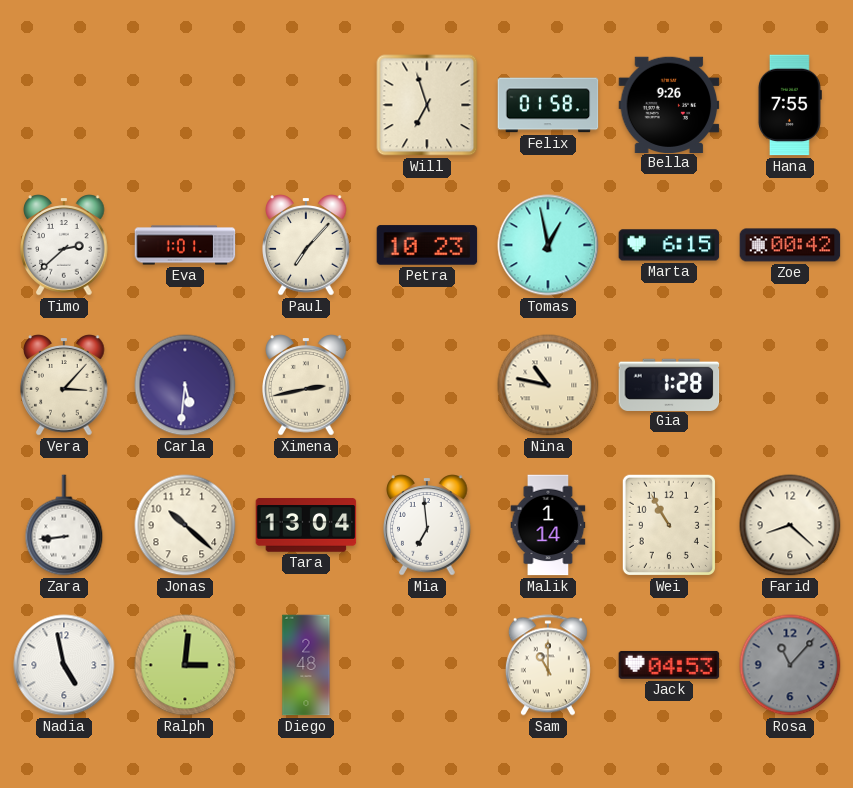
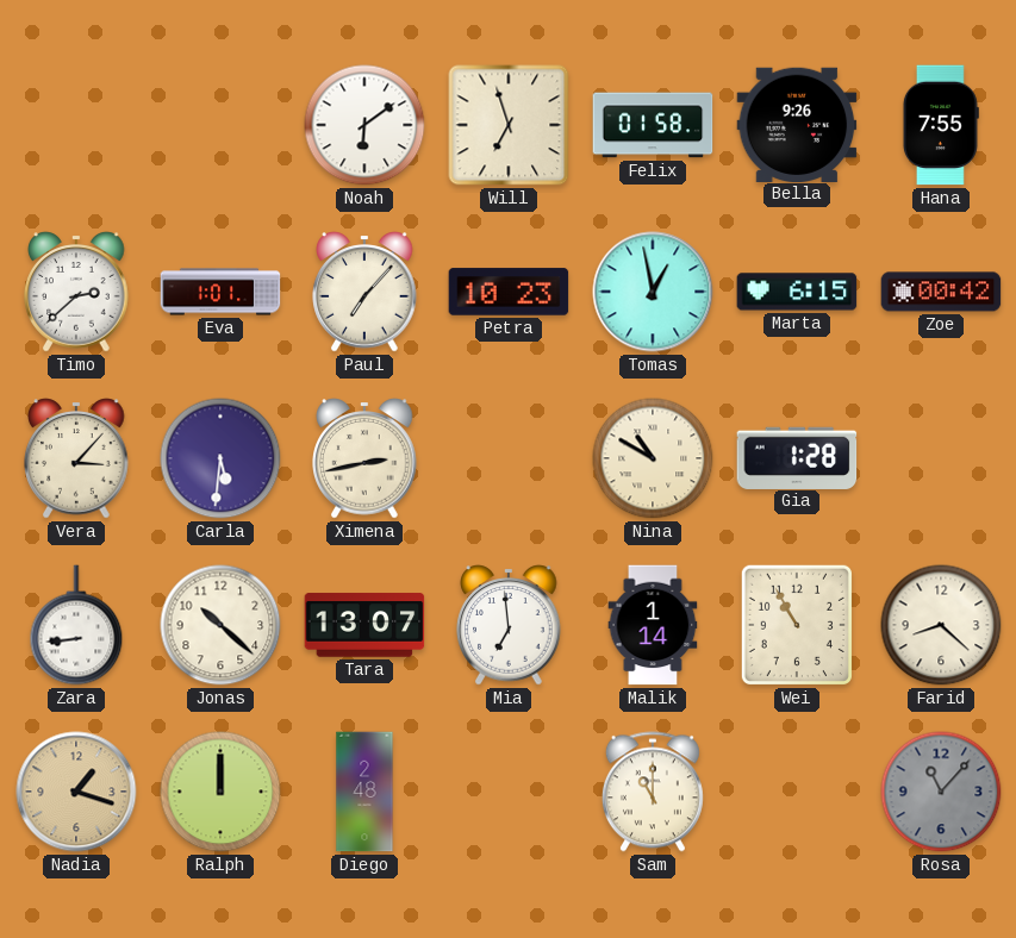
Noah: none -> 6:09 (364, 125)
Nina: 10:47 -> 10:50 (653, 458)
Tara: 13:04 -> 13:07 (364, 625)
Nadia: 4:58 -> 1:18 (76, 792)
Nadia dial: white -> champagne (76, 792)
Ralph: 3:01 -> 12:00 (220, 792)
Jack: 04:53 -> none (669, 665)
